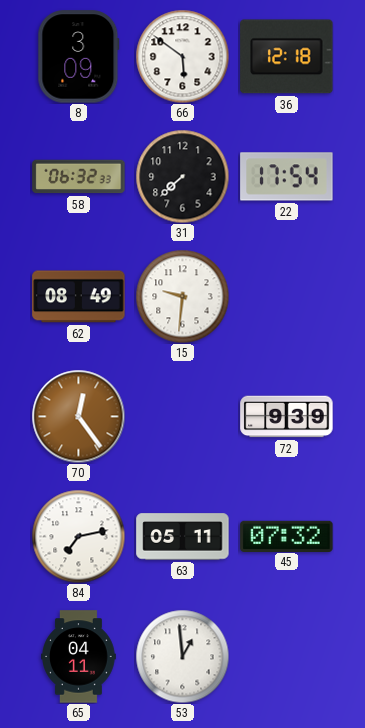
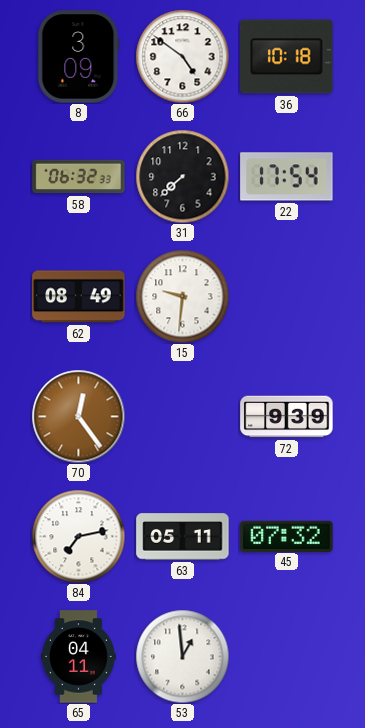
66: 5:51 -> 4:51 (182, 56)
36: 12:18 -> 10:18 (287, 57)
